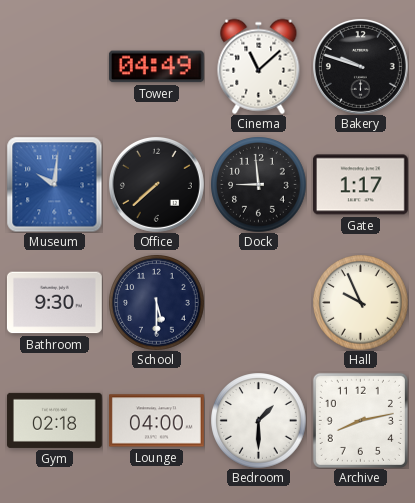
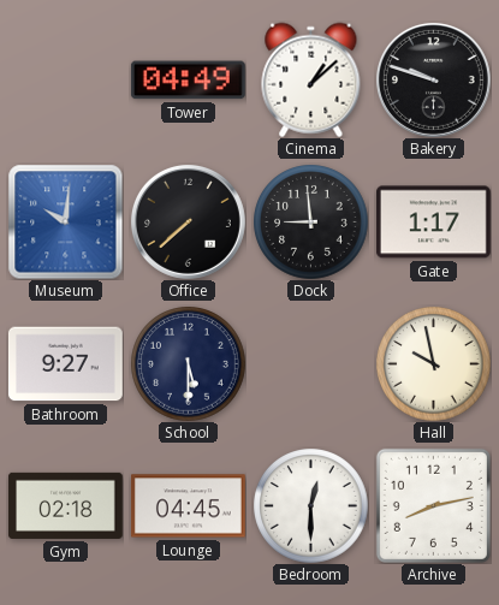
Cinema: 11:08 -> 1:08 (311, 79)
Bathroom: 9:30 -> 9:27 (65, 364)
Hall: 9:56 -> 9:58 (433, 363)
Lounge: 04:00 -> 04:45 (188, 506)
Bedroom: 1:30 -> 12:30 (310, 505)
